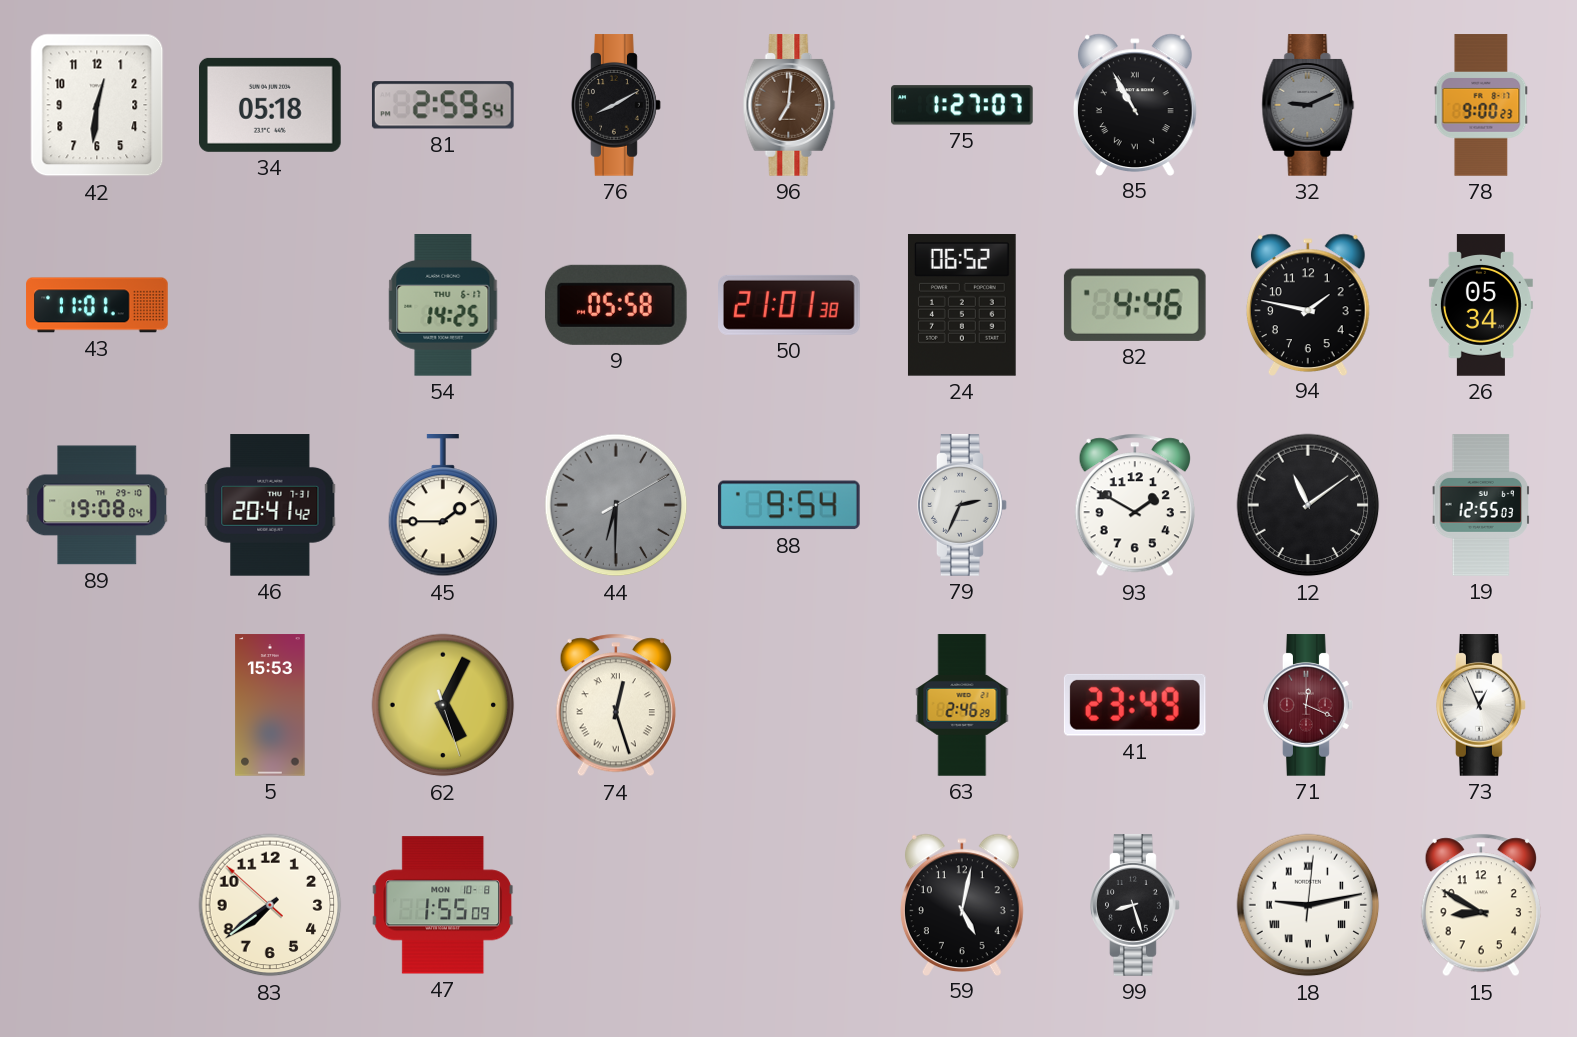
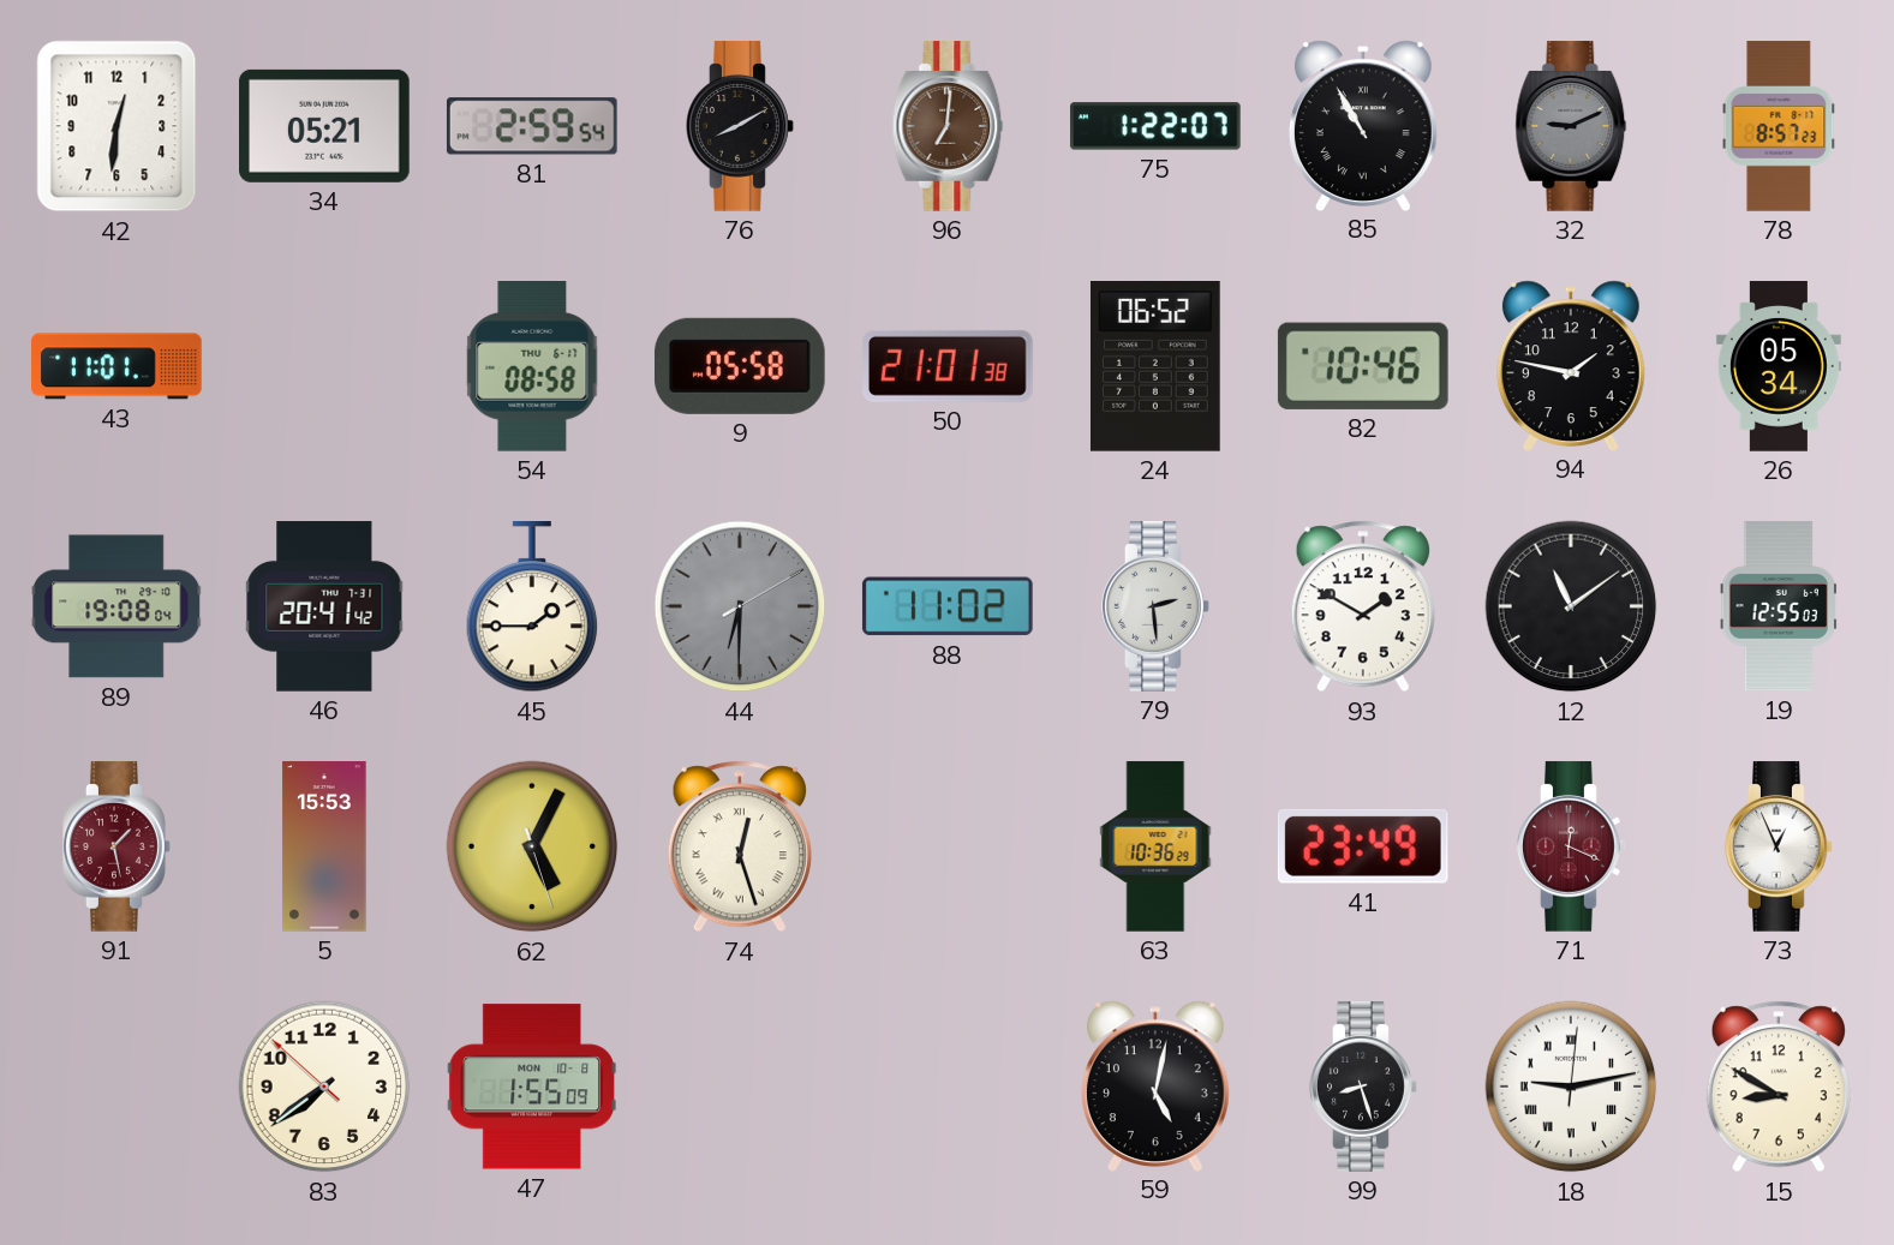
34: 05:18 -> 05:21 (325, 126)
75: 1:27 -> 1:22 (1157, 126)
78: 9:00 -> 8:57 (1779, 126)
54: 14:25 -> 08:58 (532, 367)
82: 4:46 -> 10:46 (1363, 366)
88: 9:54 -> 11:02 (948, 606)
79: 2:34 -> 2:29 (1155, 606)
91: none -> 1:28 (116, 846)
63: 2:46 -> 10:36 (1155, 846)
